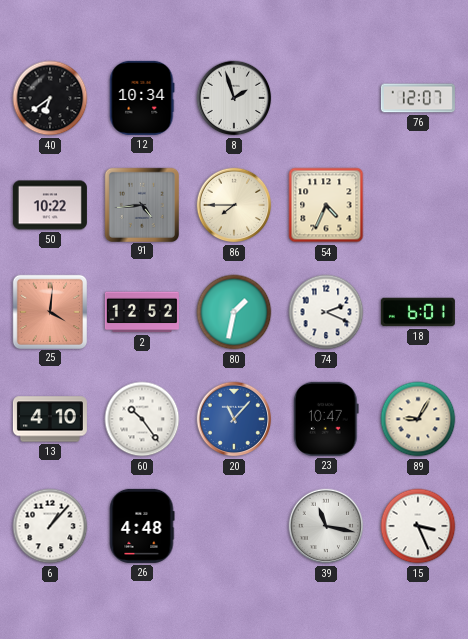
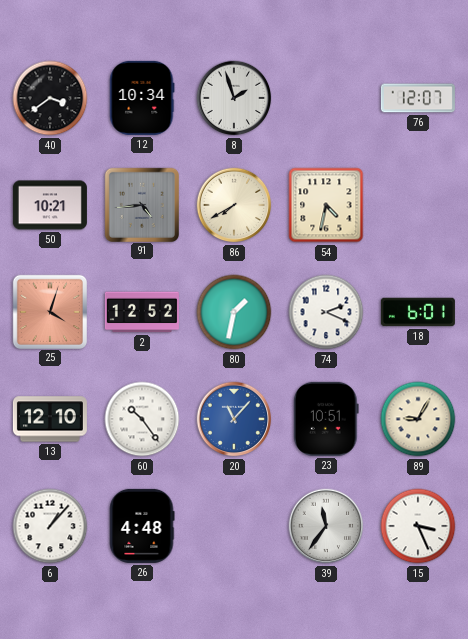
40: 6:39 -> 3:39 (50, 98)
50: 10:22 -> 10:21 (50, 205)
86: 7:45 -> 7:40 (234, 205)
54: 4:34 -> 4:32 (326, 205)
25: 4:01 -> 4:03 (49, 311)
13: 4:10 -> 12:10 (50, 419)
23: 10:47 -> 10:51 (327, 419)
39: 11:17 -> 11:36 (326, 526)
